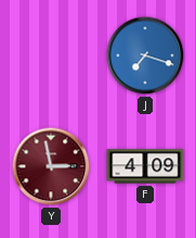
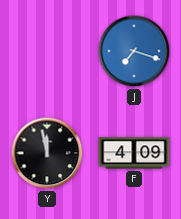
Y: 2:58 -> 11:58 (47, 153)
Y dial: burgundy -> black (47, 153)
